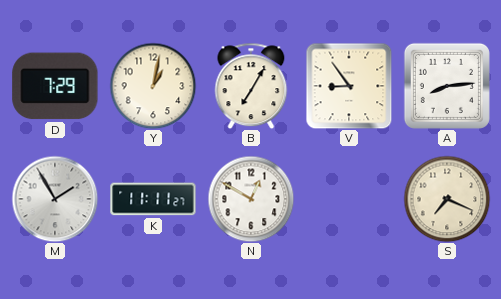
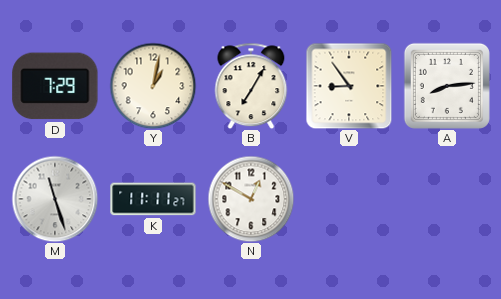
M: 1:55 -> 11:27 (55, 199)
S: 7:19 -> none (447, 199)
